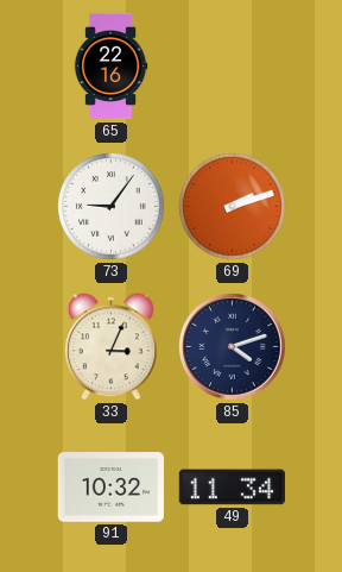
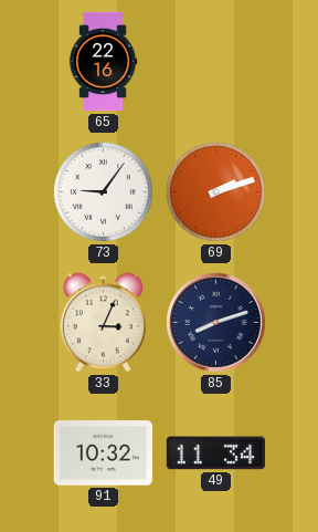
85: 4:12 -> 8:12 (216, 323)
